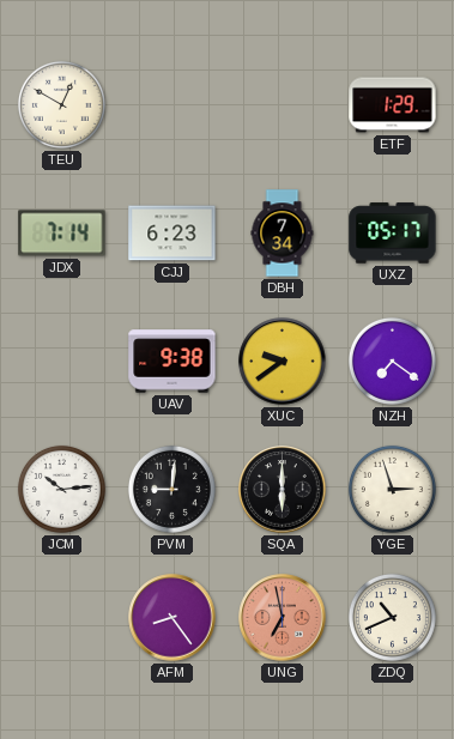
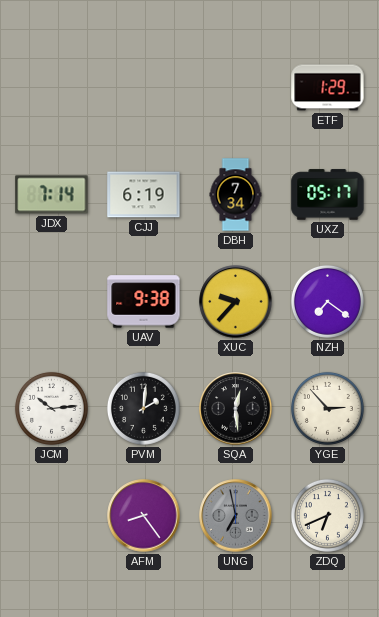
TEU: 12:50 -> none (61, 104)
CJJ: 6:23 -> 6:19 (144, 195)
XUC: 9:39 -> 9:37 (236, 302)
PVM: 9:01 -> 2:01 (143, 408)
SQA: 6:00 -> 12:29 (236, 409)
YGE: 2:57 -> 2:53 (327, 408)
UNG dial: salmon -> grey (236, 516)
ZDQ: 10:41 -> 6:41 (327, 515)
